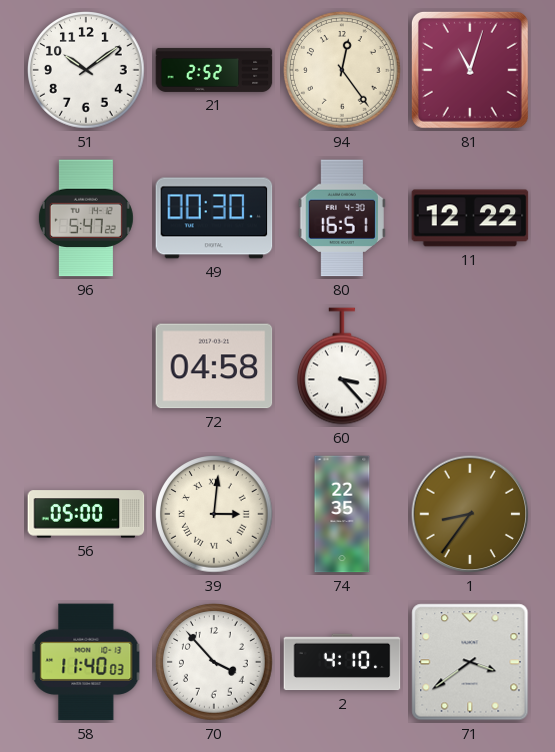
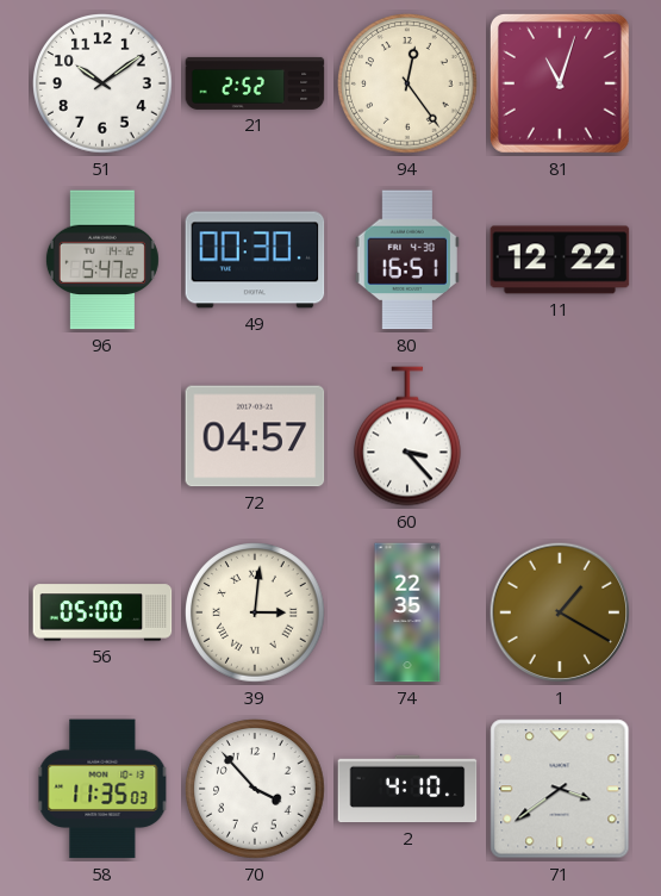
72: 04:58 -> 04:57 (255, 436)
1: 8:36 -> 1:20 (560, 612)
58: 11:40 -> 11:35 (102, 789)
